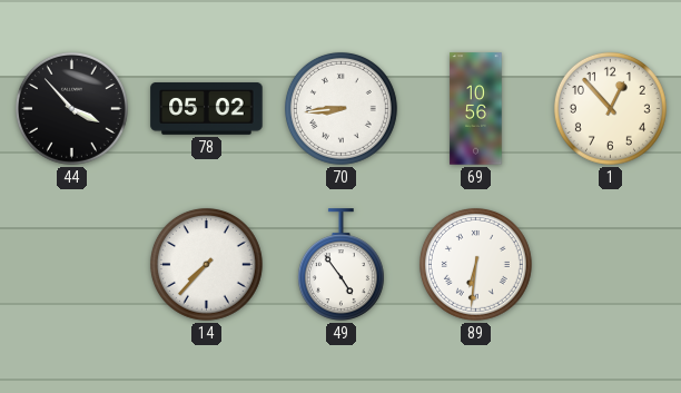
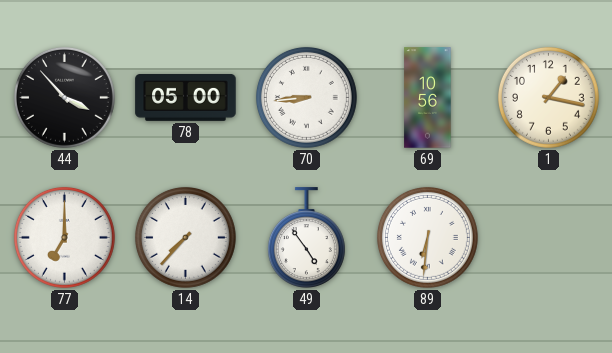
78: 05:02 -> 05:00 (186, 98)
1: 12:53 -> 1:17 (548, 97)
77: none -> 7:00 (64, 237)
